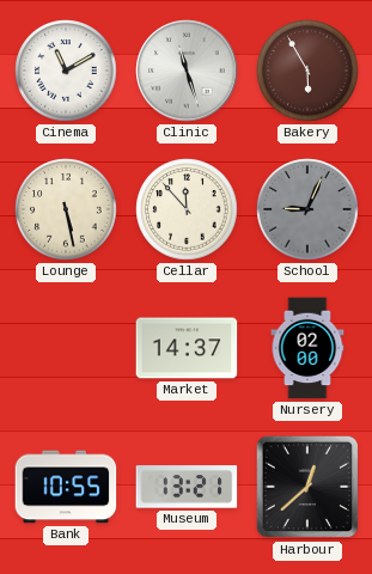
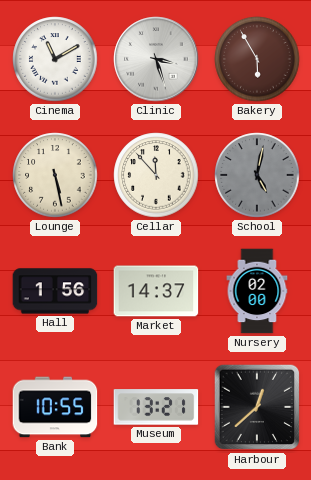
Clinic: 11:27 -> 3:27 (156, 59)
School: 9:04 -> 5:02 (257, 175)
Hall: none -> 1:56 (55, 291)
